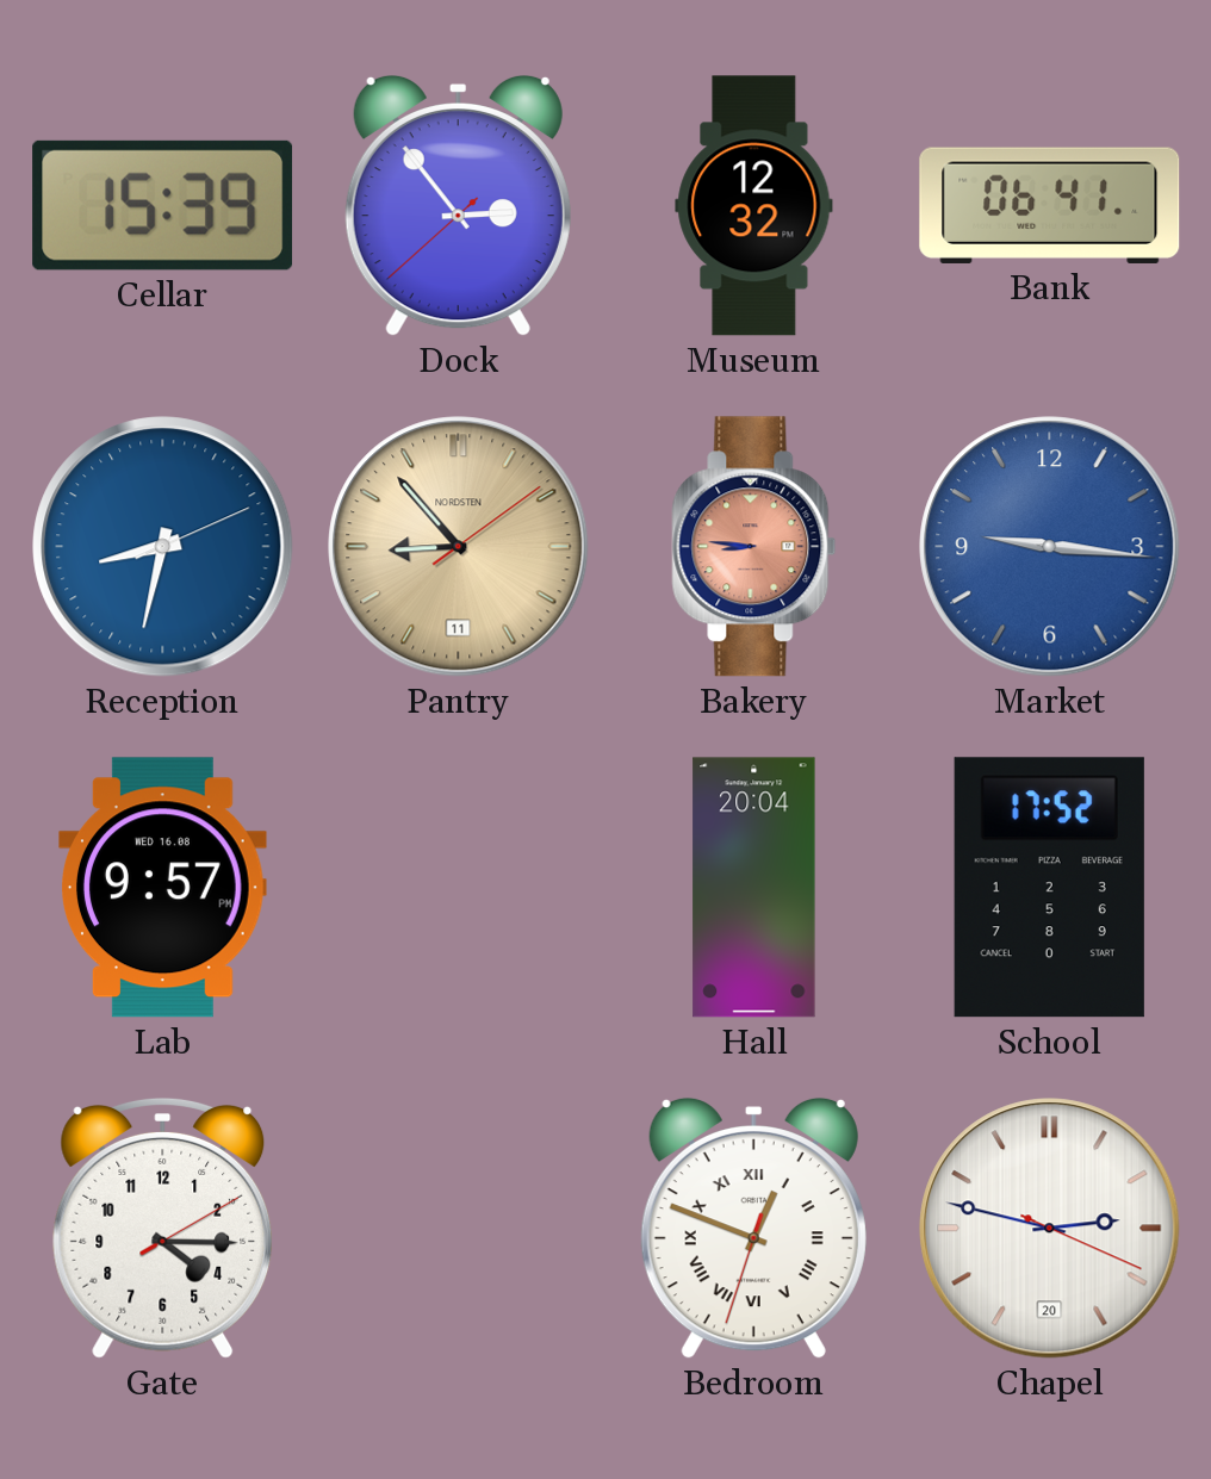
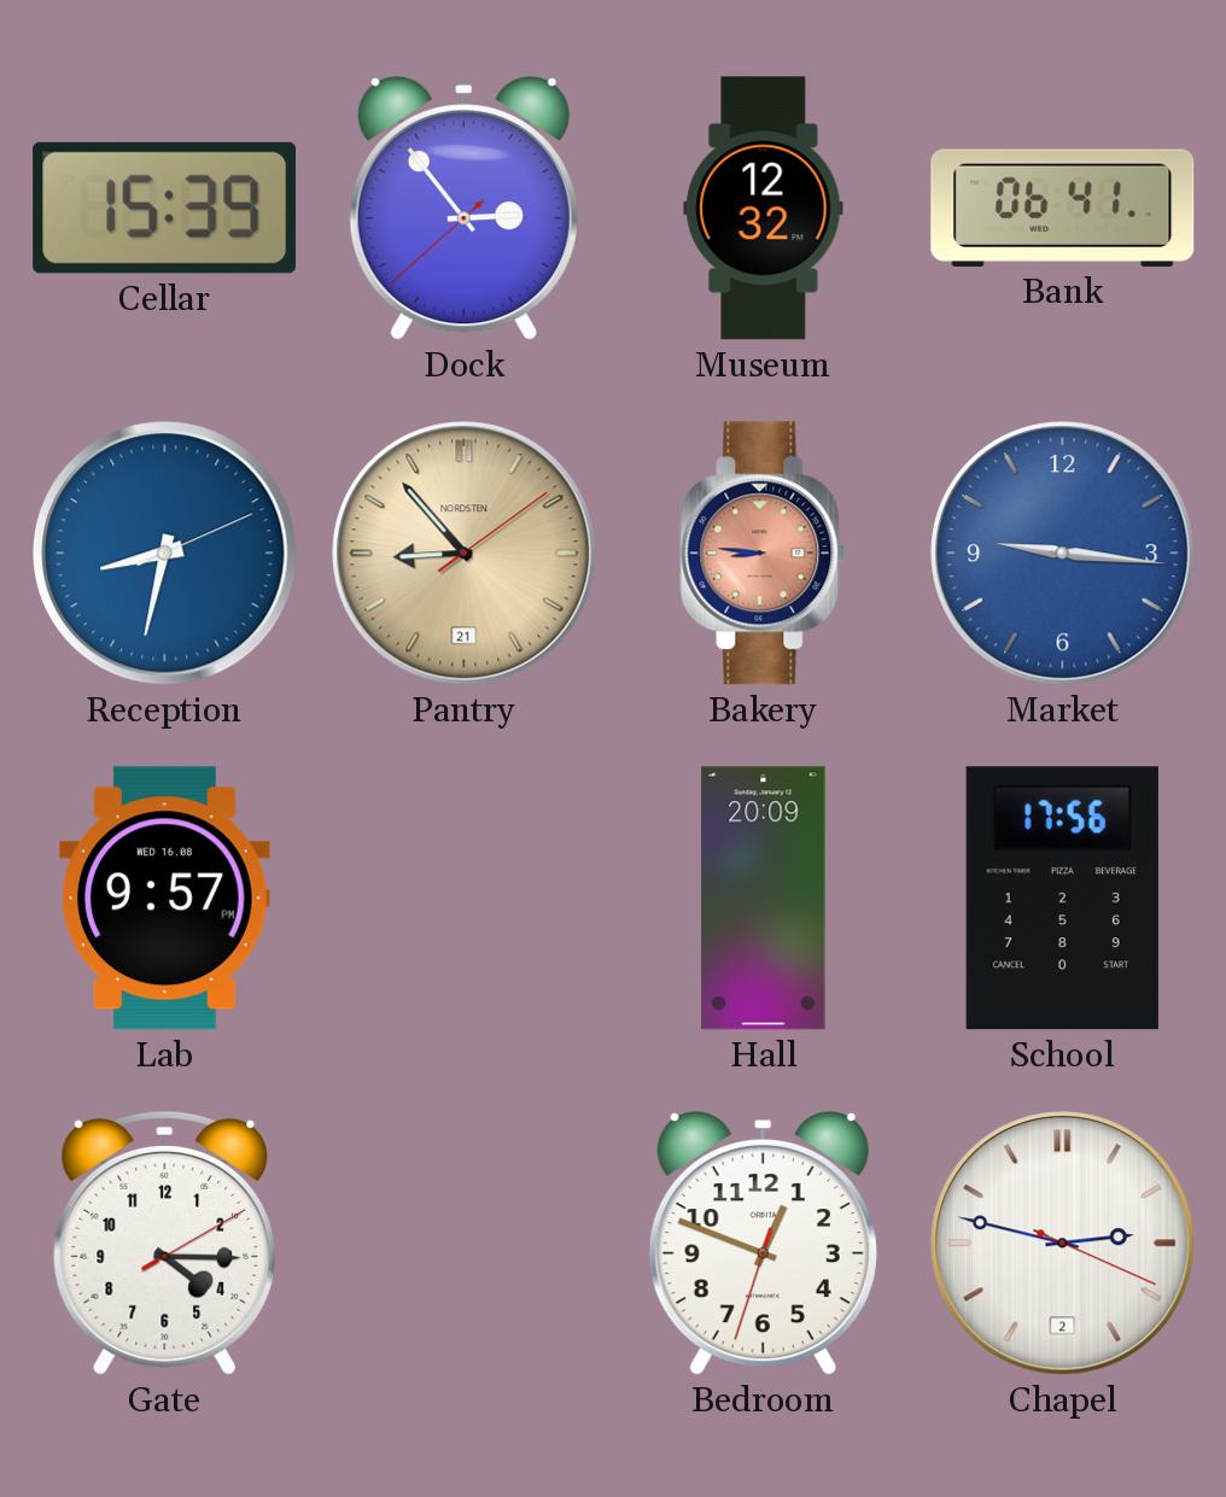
Pantry date: 11 -> 21 (465, 554)
Hall: 20:04 -> 20:09 (764, 899)
School: 17:52 -> 17:56 (1062, 899)
Bedroom numerals: Roman -> Arabic (763, 1242)
Chapel date: 20 -> 2 (1063, 1244)
